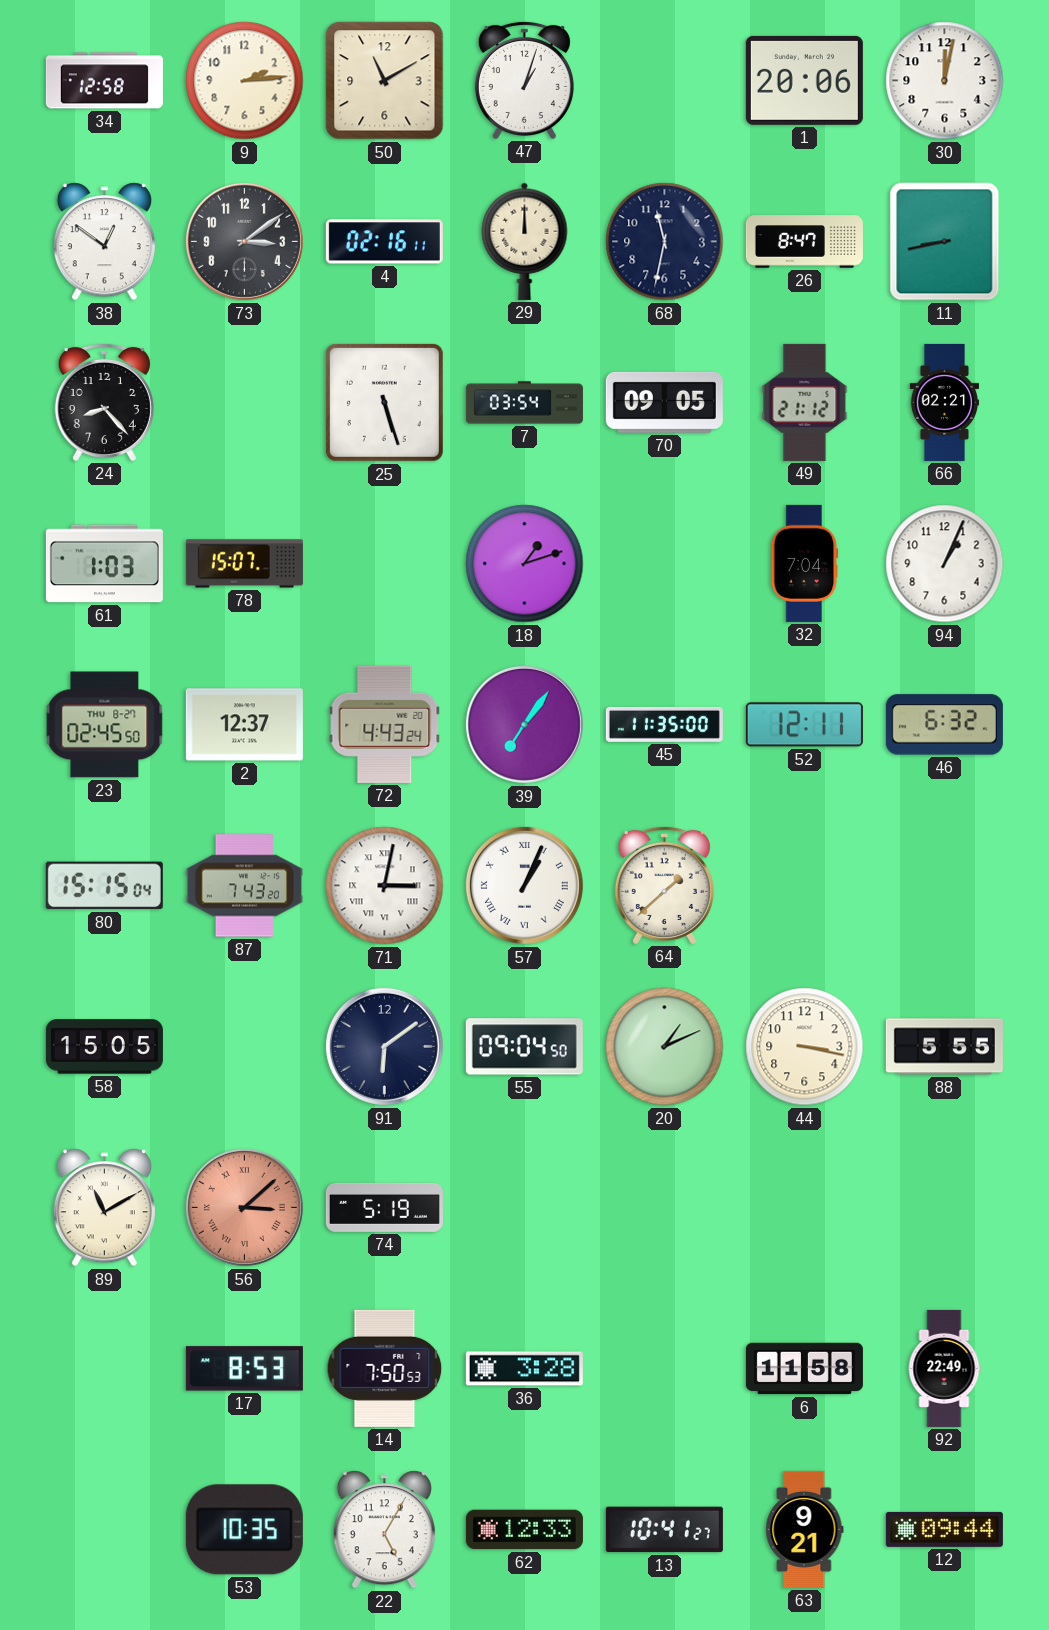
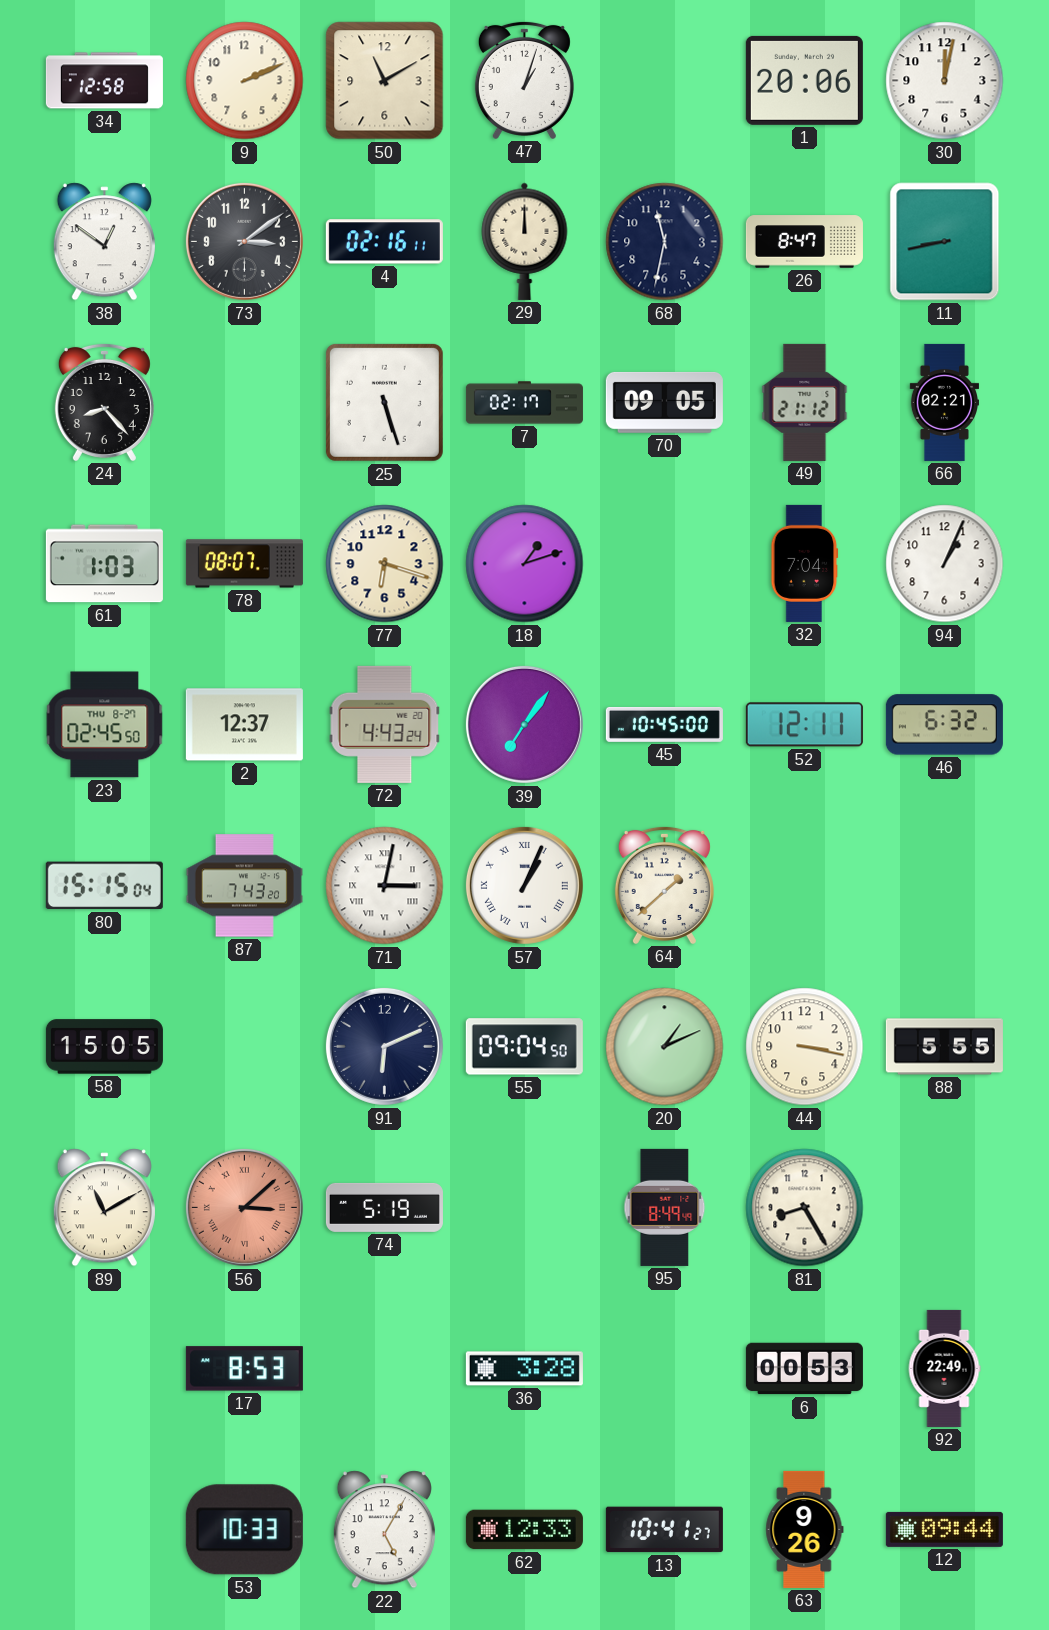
9: 2:14 -> 2:11 (245, 81)
7: 03:54 -> 02:17 (524, 403)
78: 15:07 -> 08:07 (244, 564)
77: none -> 6:18 (385, 564)
45: 11:35 -> 10:45 (664, 724)
91: 6:09 -> 6:11 (384, 1046)
95: none -> 8:49 (665, 1207)
81: none -> 8:25 (805, 1208)
14: 7:50 -> none (385, 1368)
6: 11:58 -> 00:53 (804, 1369)
53: 10:35 -> 10:33 (244, 1530)
63: 9:21 -> 9:26 (805, 1529)
